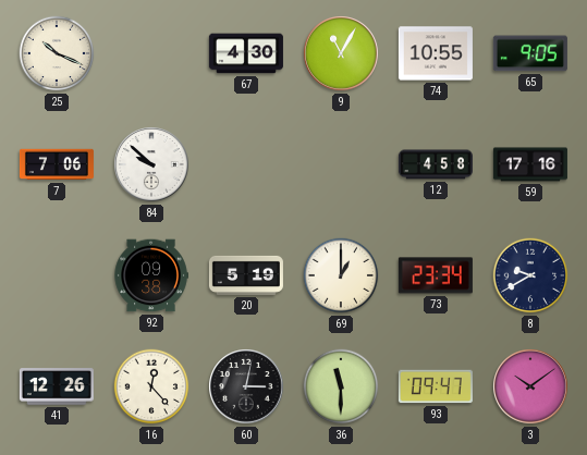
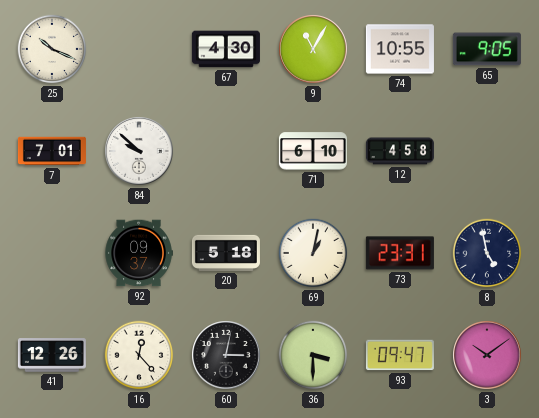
7: 7:06 -> 7:01 (52, 151)
71: none -> 6:10 (313, 151)
59: 17:16 -> none (530, 164)
92: 09:38 -> 09:37 (139, 253)
20: 5:19 -> 5:18 (226, 253)
69: 1:00 -> 1:02 (313, 253)
73: 23:34 -> 23:31 (400, 253)
8: 9:40 -> 4:58 (487, 253)
36: 11:30 -> 3:30 (313, 355)
